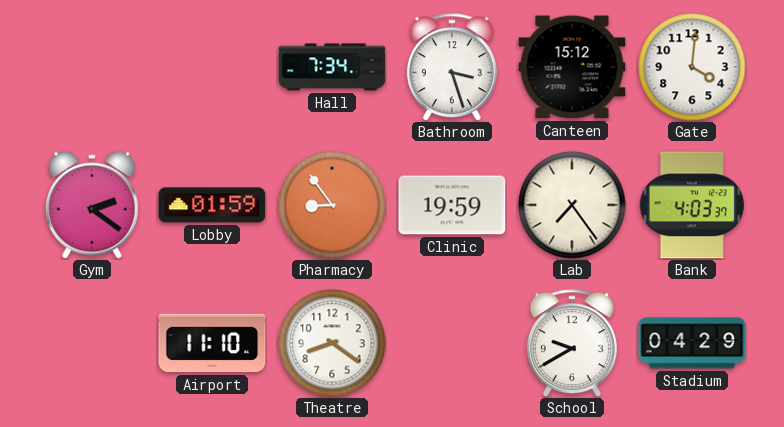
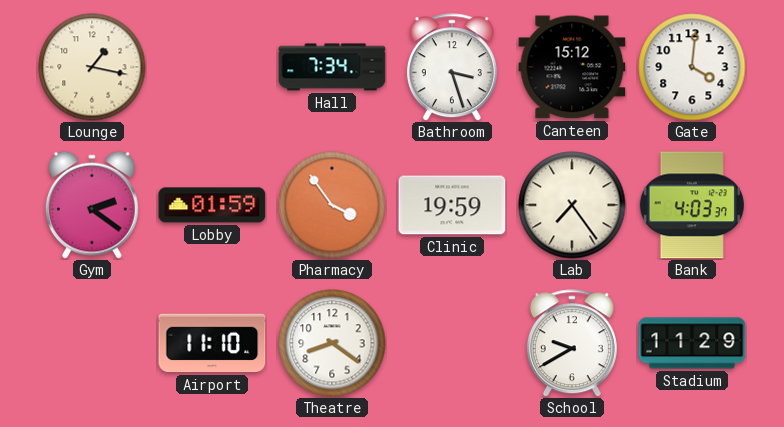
Lounge: none -> 1:17 (92, 67)
Pharmacy: 8:54 -> 3:54 (332, 205)
Stadium: 04:29 -> 11:29 (692, 343)
